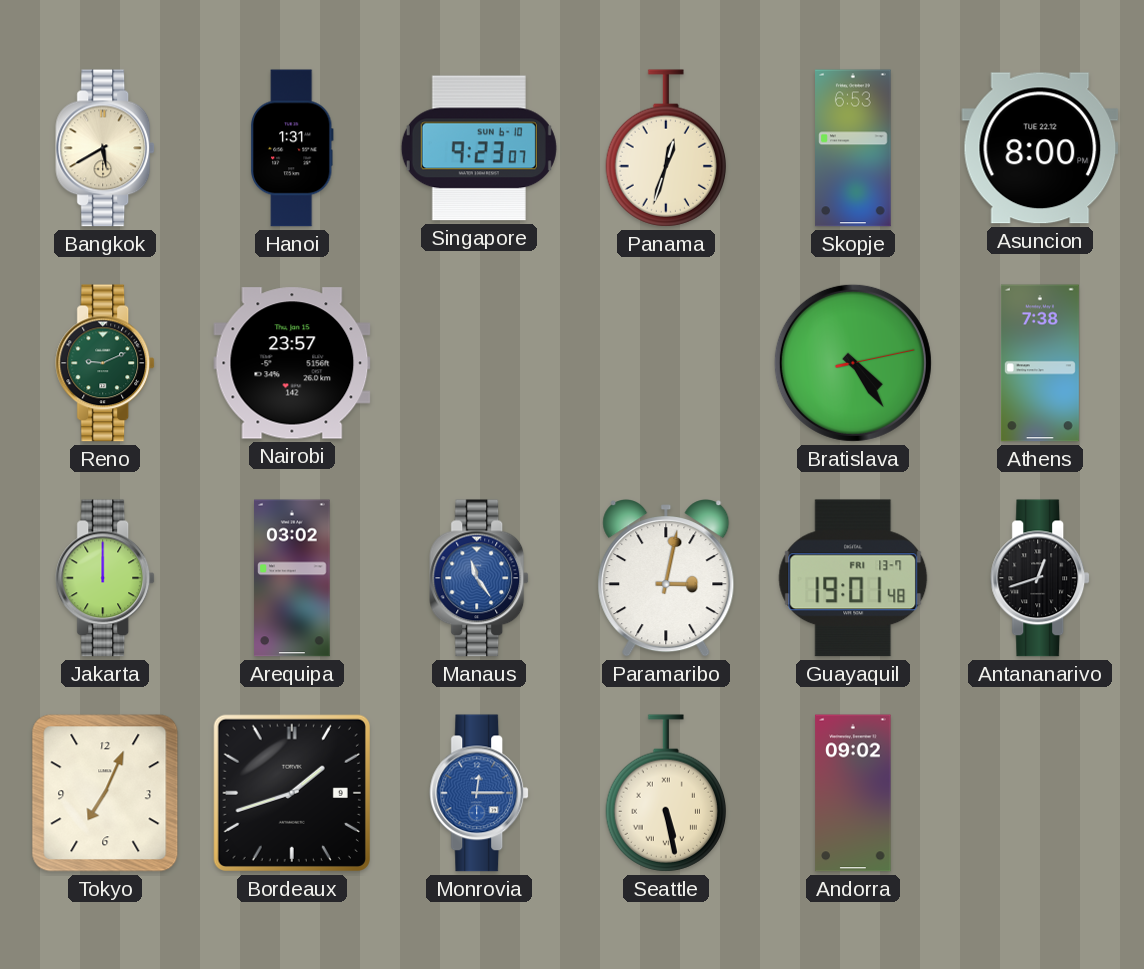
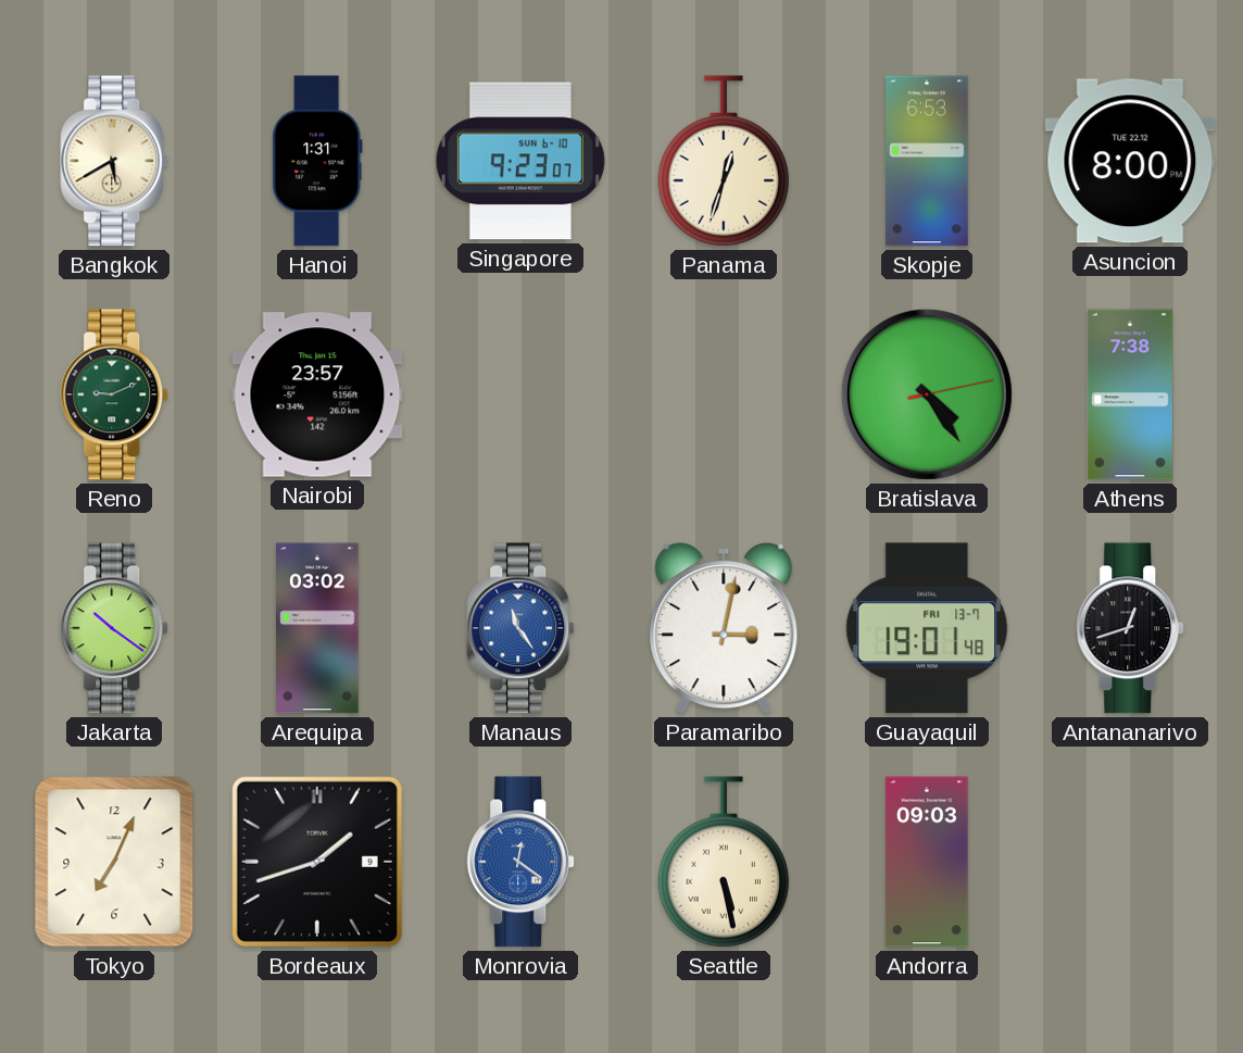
Jakarta: 12:00 -> 10:21 (115, 628)
Monrovia: 12:15 -> 12:21 (522, 862)
Andorra: 09:02 -> 09:03 (927, 862)
